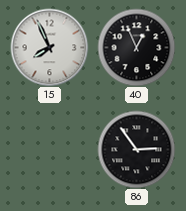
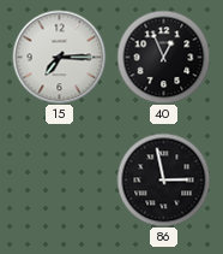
15: 7:56 -> 7:15 (59, 57)
86: 2:54 -> 2:58 (163, 179)
